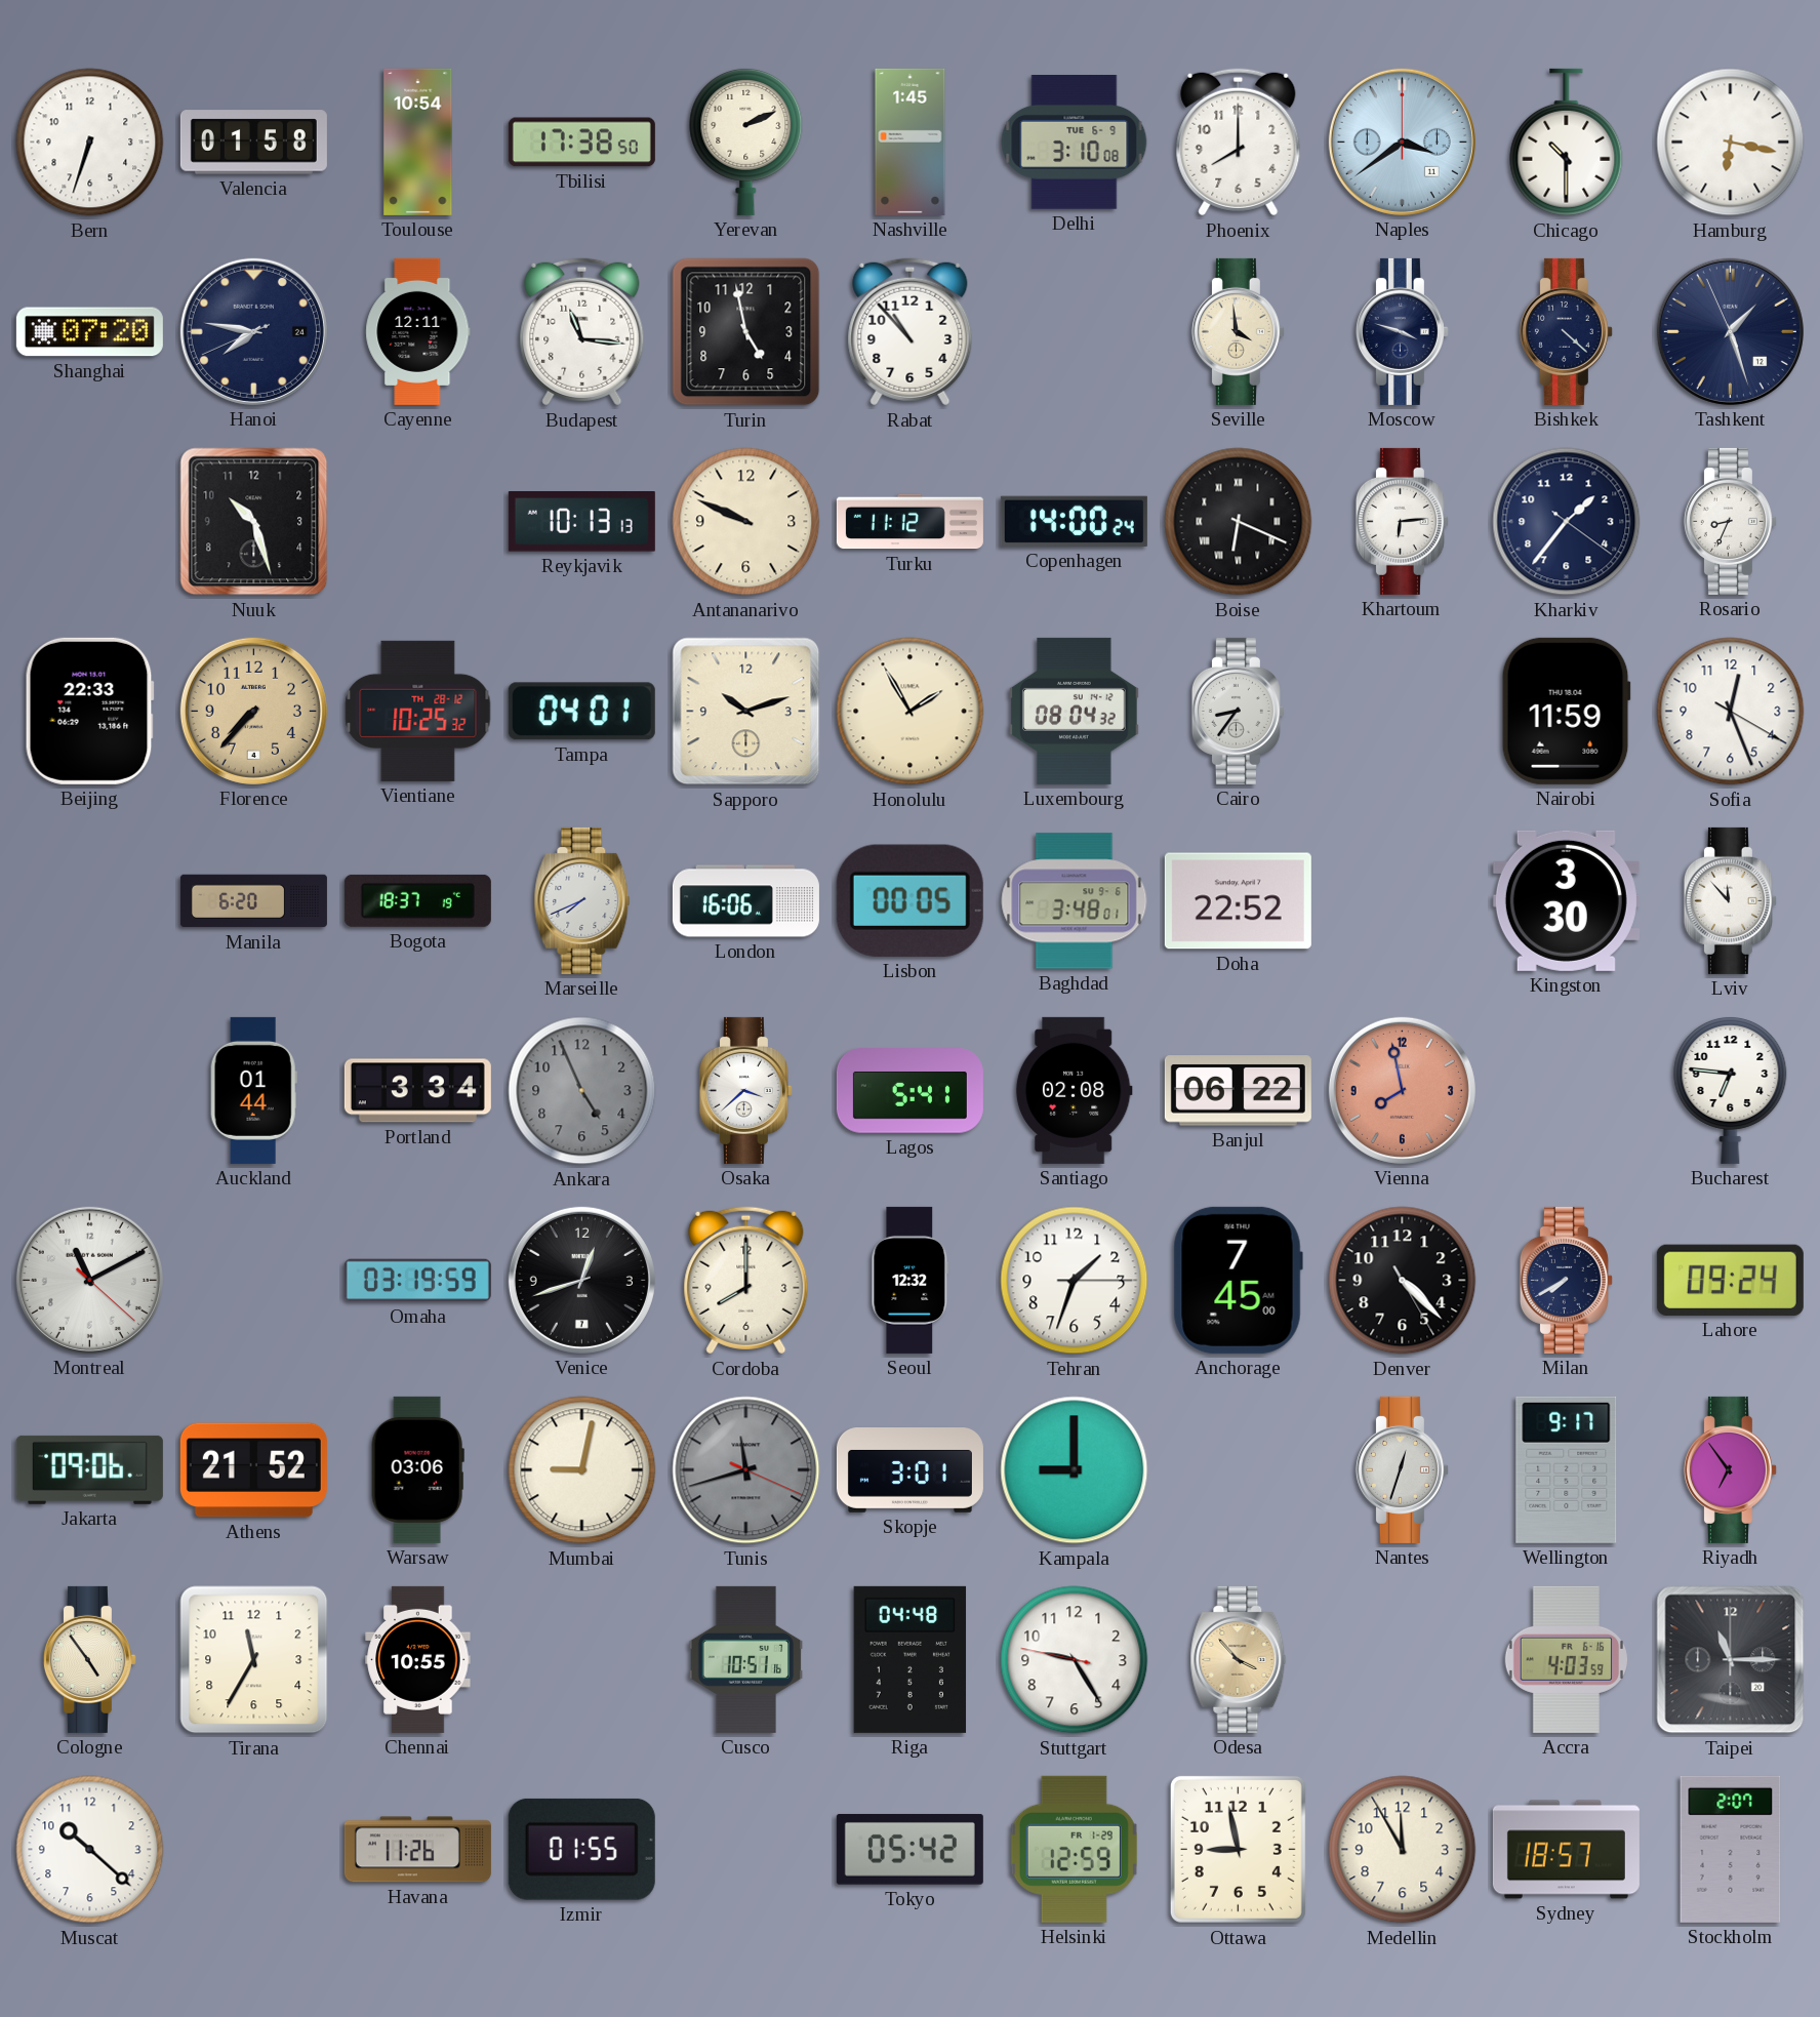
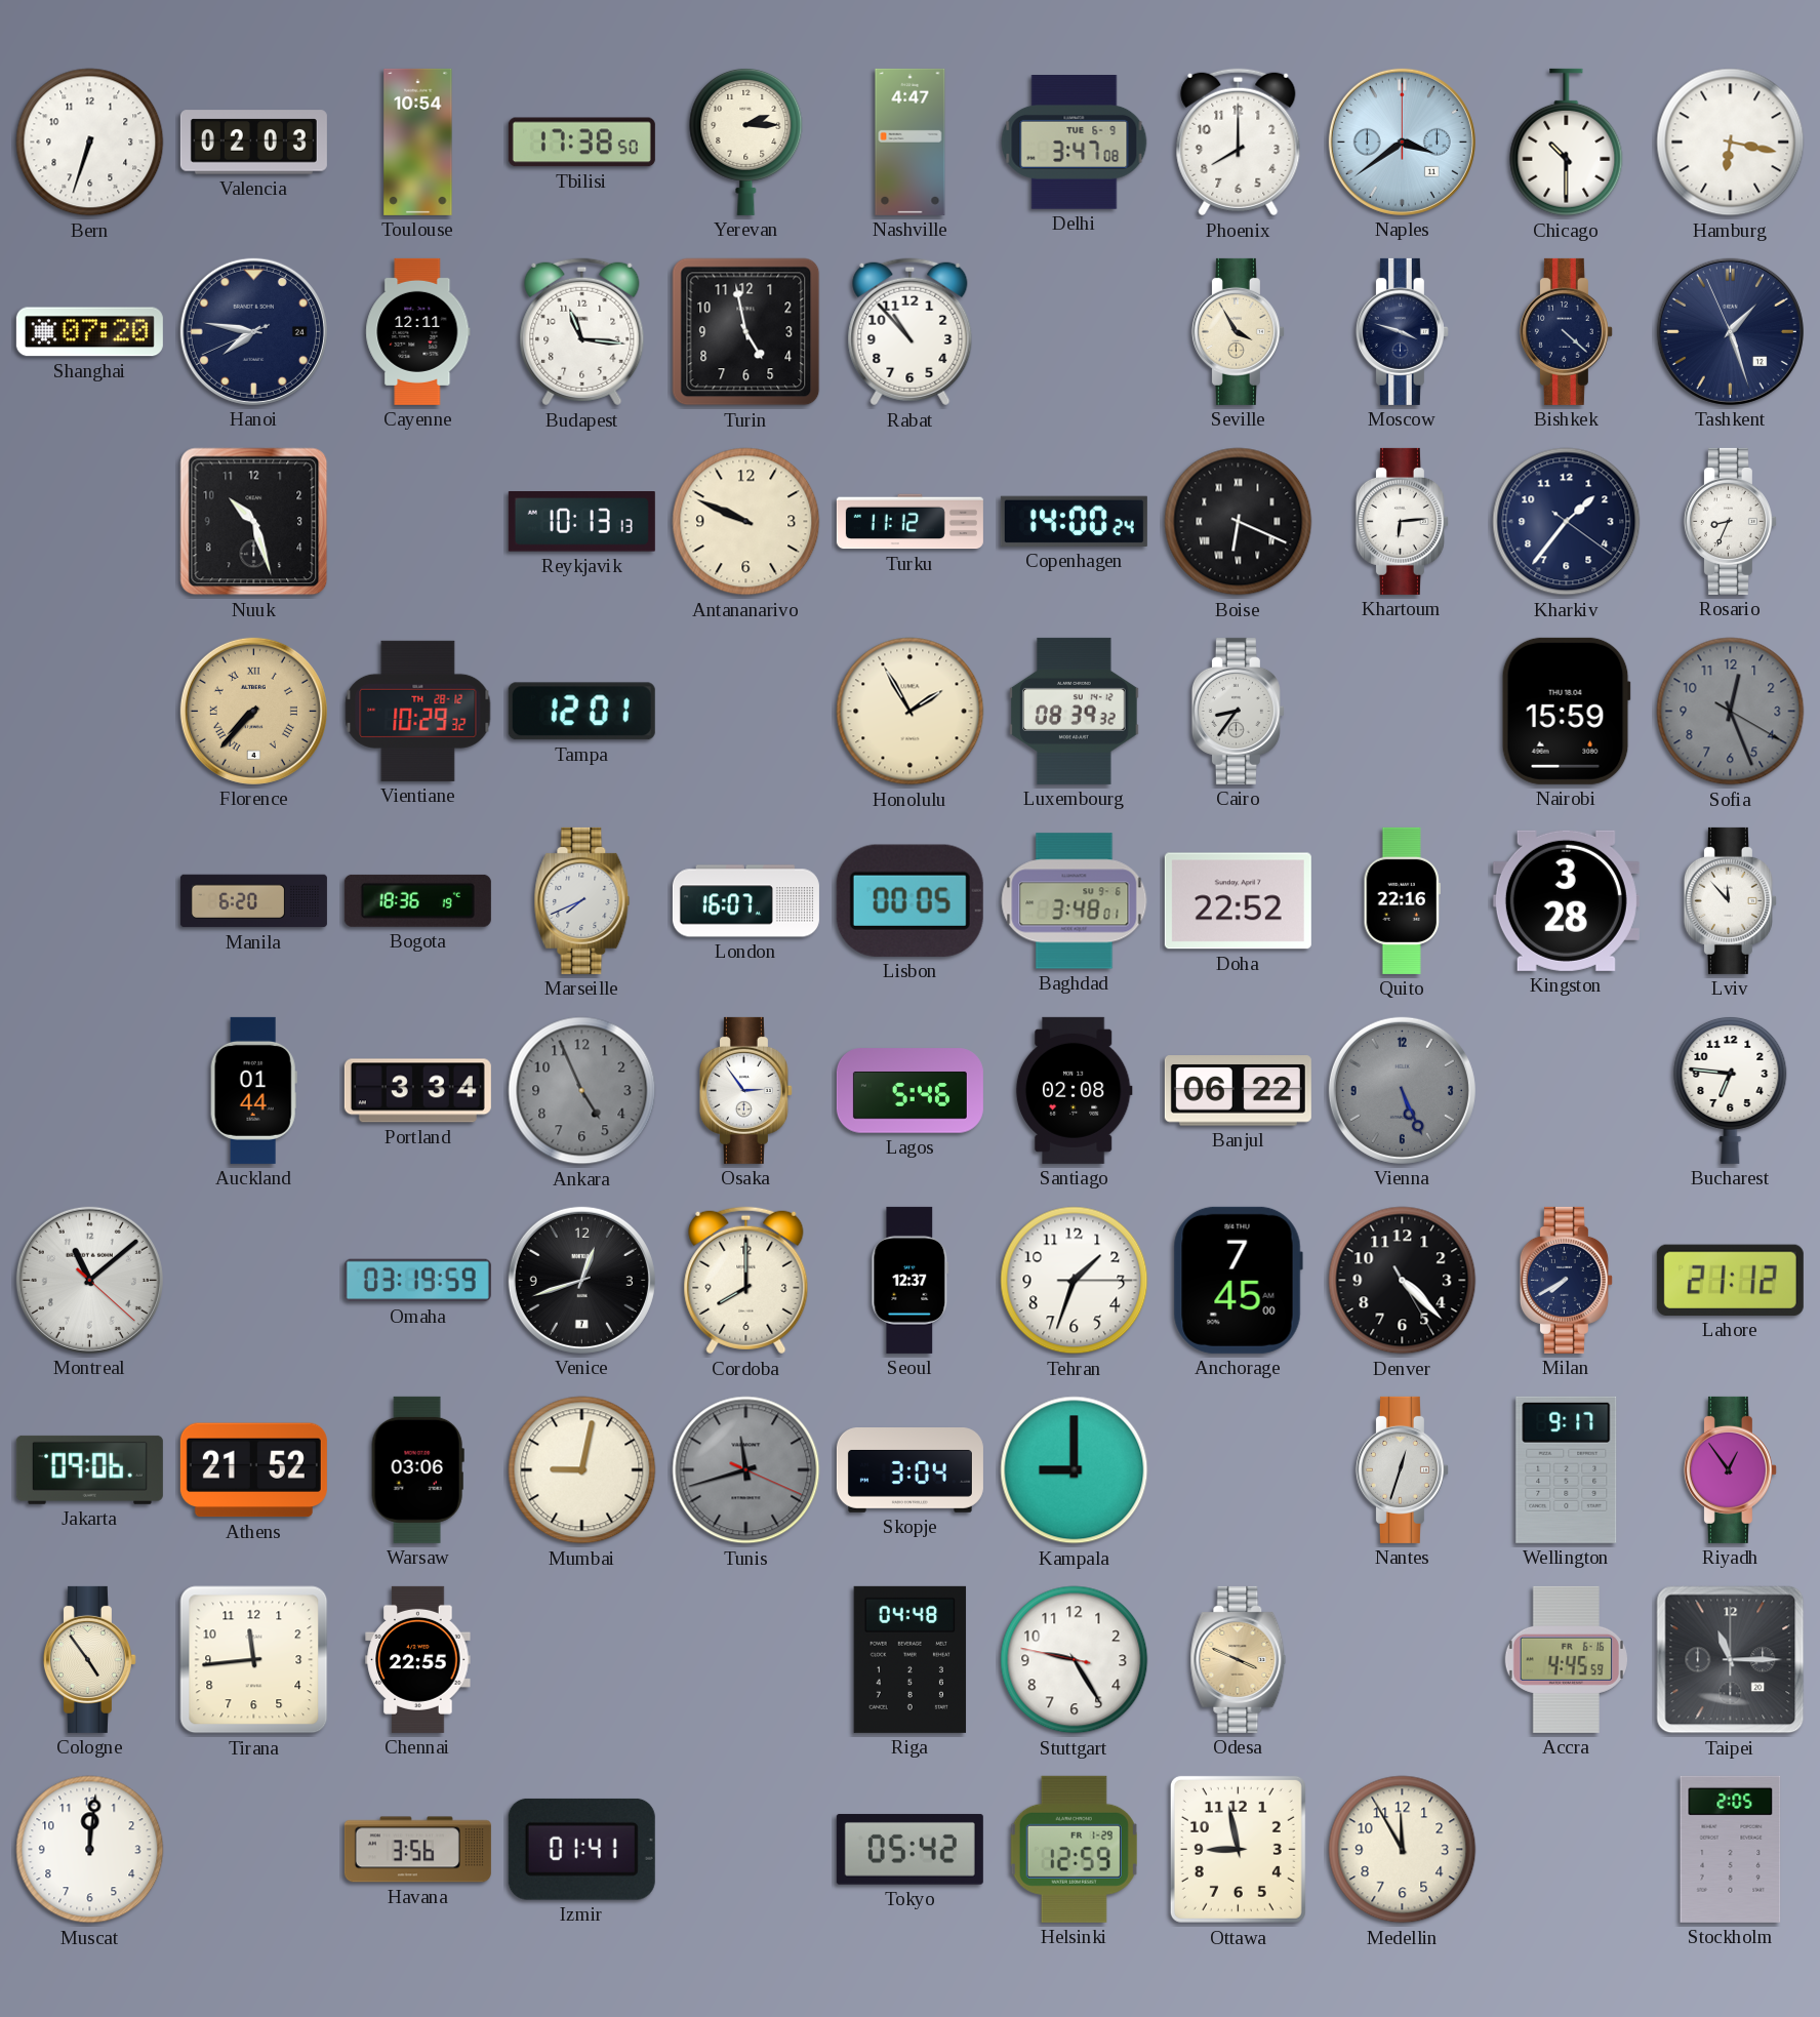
Valencia: 01:58 -> 02:03 (253, 143)
Yerevan: 2:11 -> 2:15 (746, 142)
Nashville: 1:45 -> 4:47 (911, 142)
Delhi: 3:10 -> 3:47 (1075, 143)
Seville: 3:59 -> 3:55 (1238, 331)
Beijing: 22:33 -> none (89, 711)
Florence numerals: Arabic -> Roman (253, 711)
Vientiane: 10:25 -> 10:29 (418, 711)
Tampa: 04:01 -> 12:01 (581, 712)
Sapporo: 10:12 -> none (746, 712)
Luxembourg: 08:04 -> 08:39 (1075, 711)
Nairobi: 11:59 -> 15:59 (1566, 711)
Sofia dial: white -> grey (1731, 712)
Bogota: 18:37 -> 18:36 (417, 900)
London: 16:06 -> 16:07 (745, 901)
Quito: none -> 22:16 (1402, 900)
Kingston: 3:30 -> 3:28 (1566, 900)
Osaka: 3:38 -> 2:54 (745, 1090)
Lagos: 5:41 -> 5:46 (909, 1091)
Vienna: 7:58 -> 5:26 (1402, 1090)
Vienna dial: salmon -> grey (1402, 1090)
Montreal: 11:10 -> 11:08 (89, 1280)
Seoul: 12:32 -> 12:37 (911, 1280)
Lahore: 09:24 -> 21:12 (1730, 1280)
Skopje: 3:01 -> 3:04 (909, 1470)
Riyadh: 6:54 -> 12:54 (1730, 1469)
Tirana: 11:35 -> 11:44 (254, 1660)
Chennai: 10:55 -> 22:55 (418, 1659)
Cusco: 10:51 -> none (746, 1659)
Odesa: 3:53 -> 3:49 (1239, 1659)
Accra: 4:03 -> 4:45 (1566, 1659)
Muscat: 10:22 -> 12:01 (90, 1850)
Havana: 11:26 -> 3:56 (417, 1850)
Izmir: 01:55 -> 01:41 (581, 1849)
Sydney: 18:57 -> none (1566, 1850)
Stockholm: 2:07 -> 2:05 (1731, 1849)
